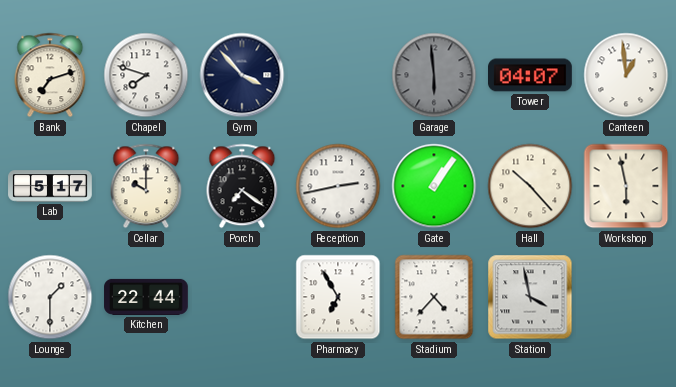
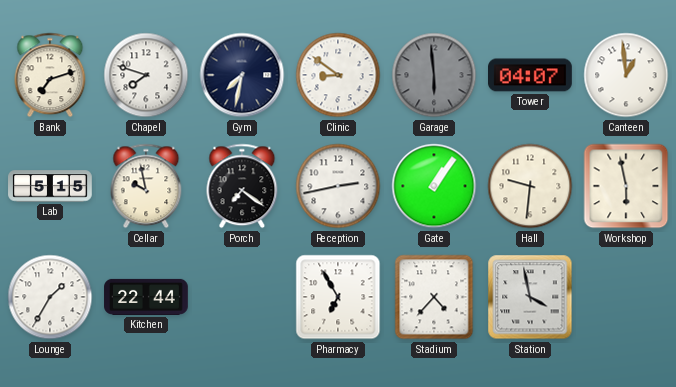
Gym: 3:53 -> 7:32 (242, 75)
Clinic: none -> 8:51 (338, 75)
Lab: 5:17 -> 5:15 (50, 186)
Cellar: 10:00 -> 9:58 (146, 186)
Hall: 10:23 -> 9:31 (530, 186)
Lounge: 1:30 -> 1:35 (50, 297)
